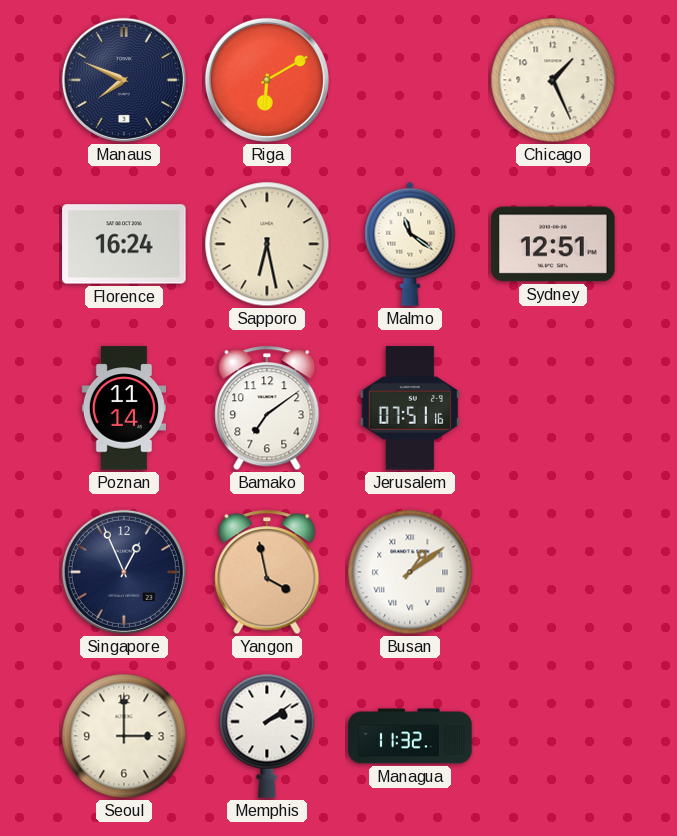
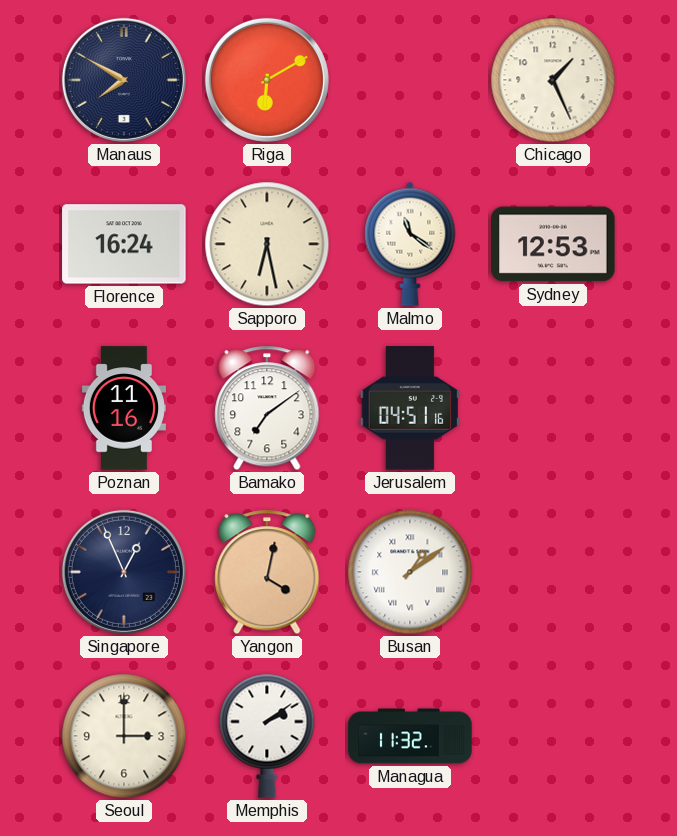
Manaus: 7:49 -> 7:50 (124, 80)
Sydney: 12:51 -> 12:53 (553, 244)
Poznan: 11:14 -> 11:16 (124, 408)
Jerusalem: 07:51 -> 04:51 (409, 408)
Yangon: 3:58 -> 4:02 (267, 572)
